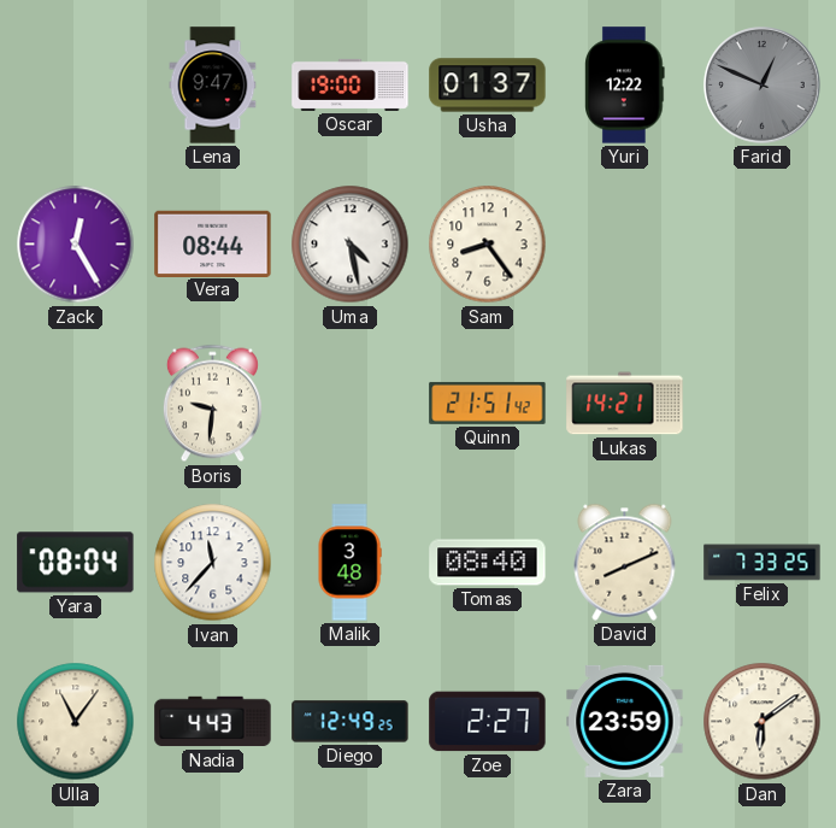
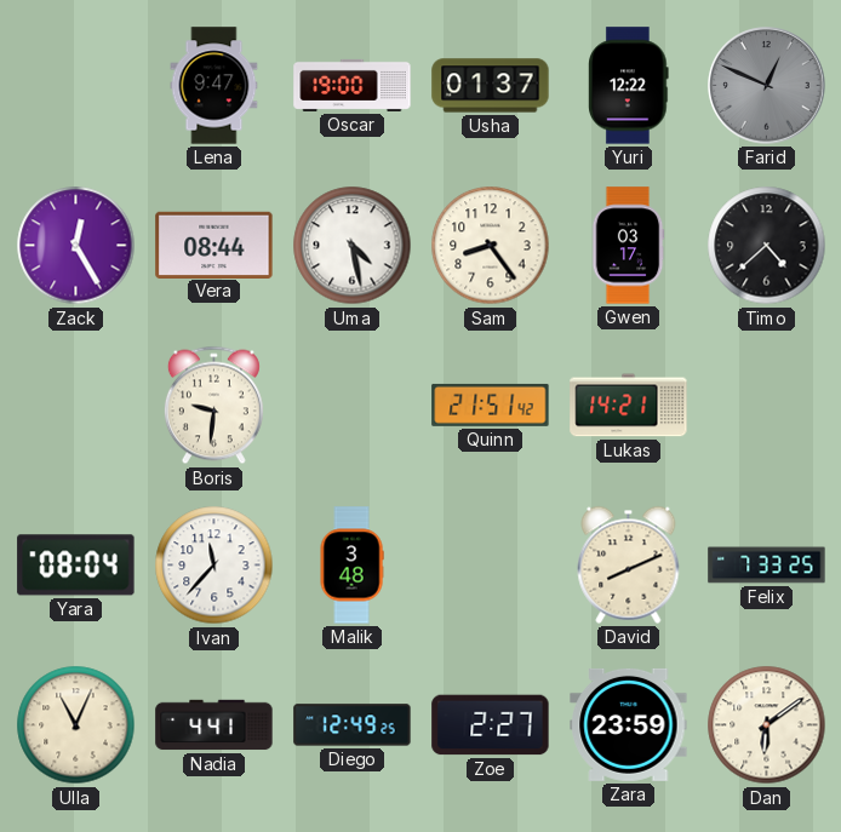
Gwen: none -> 03:17 (628, 246)
Timo: none -> 4:38 (767, 246)
Tomas: 08:40 -> none (488, 563)
Ulla: 11:06 -> 11:04 (76, 725)
Nadia: 4:43 -> 4:41 (214, 725)
